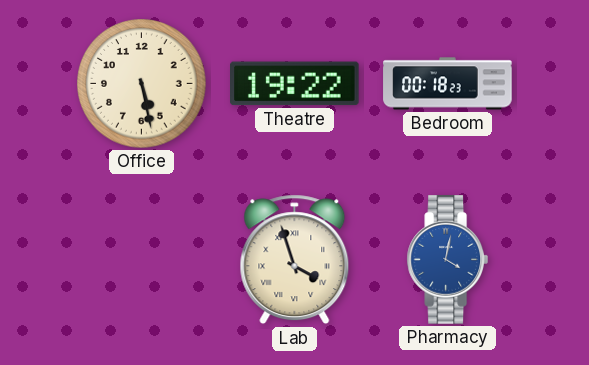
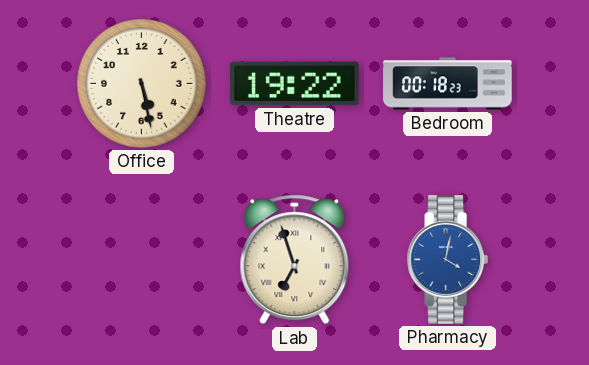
Lab: 3:57 -> 6:57 (295, 260)
